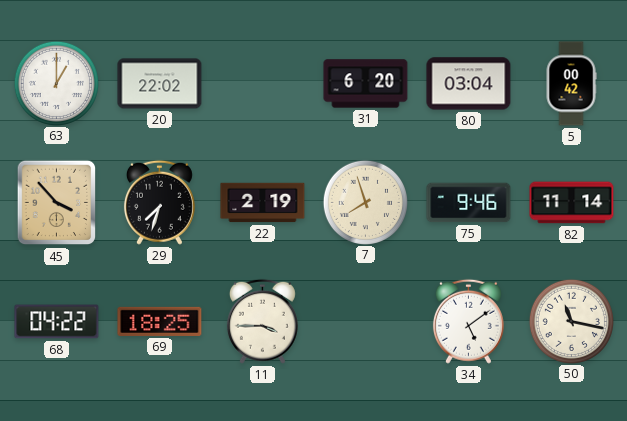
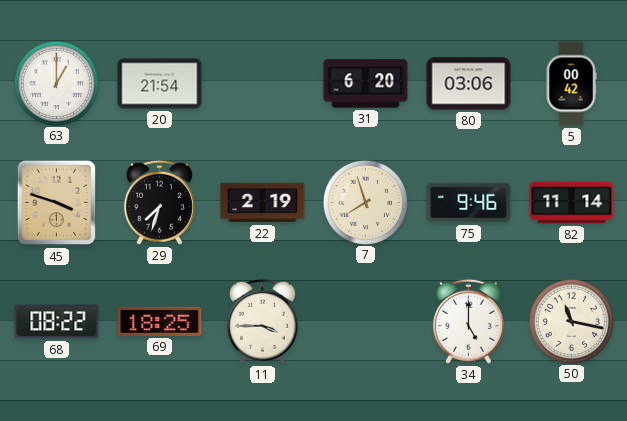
20: 22:02 -> 21:54 (160, 84)
80: 03:04 -> 03:06 (469, 84)
45: 3:53 -> 3:48 (57, 203)
68: 04:22 -> 08:22 (57, 322)
34: 5:09 -> 5:00 (468, 321)
